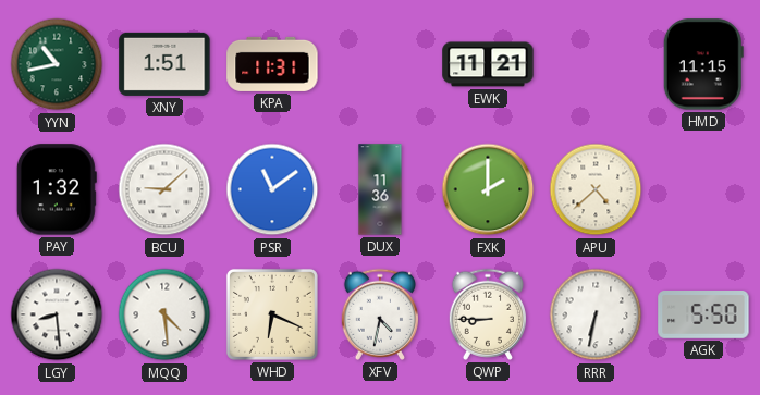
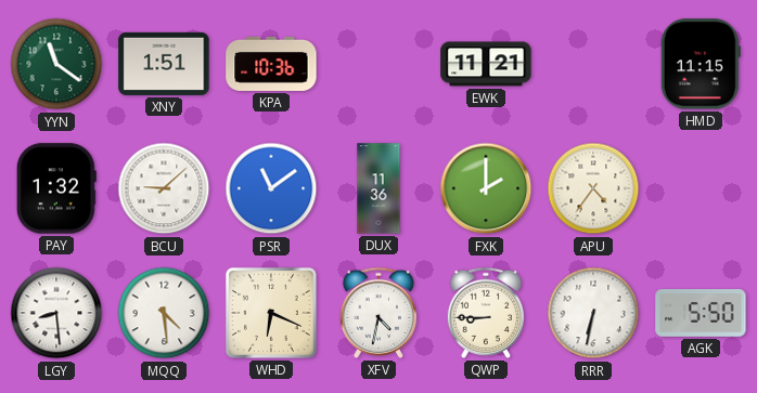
YYN: 10:43 -> 11:21 (56, 64)
KPA: 11:31 -> 10:36 (271, 64)
APU: 4:38 -> 4:36 (593, 188)
